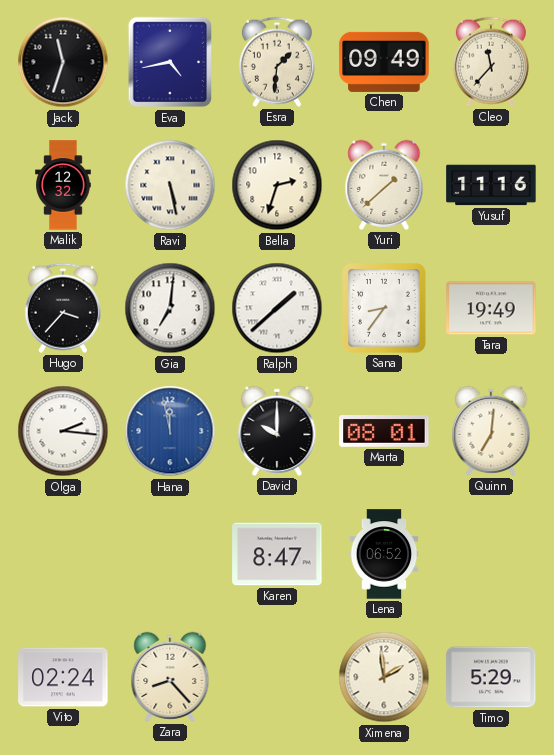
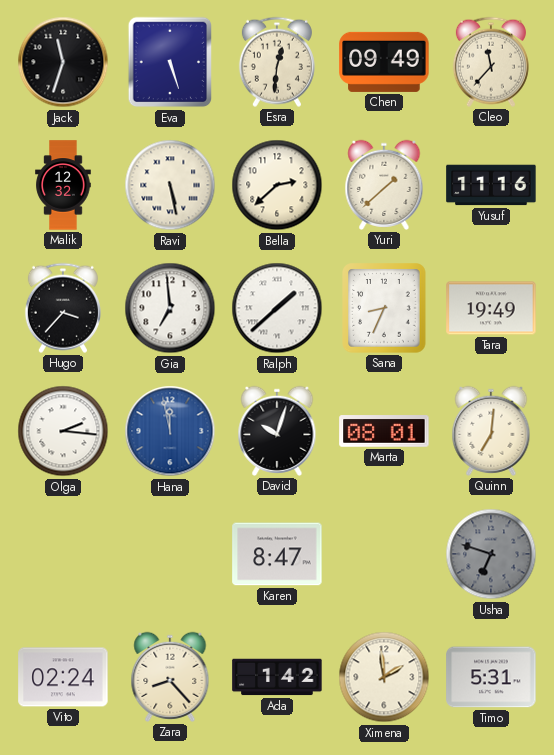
Eva: 4:43 -> 5:27 (170, 62)
Esra: 1:31 -> 12:31 (277, 62)
Bella: 2:33 -> 2:38 (277, 185)
Gia: 7:01 -> 6:59 (170, 308)
Sana: 8:36 -> 8:34 (384, 308)
David: 10:00 -> 10:03 (277, 431)
Lena: 06:52 -> none (384, 554)
Usha: none -> 6:48 (491, 554)
Ada: none -> 1:42 (277, 677)
Timo: 5:29 -> 5:31 (491, 677)
